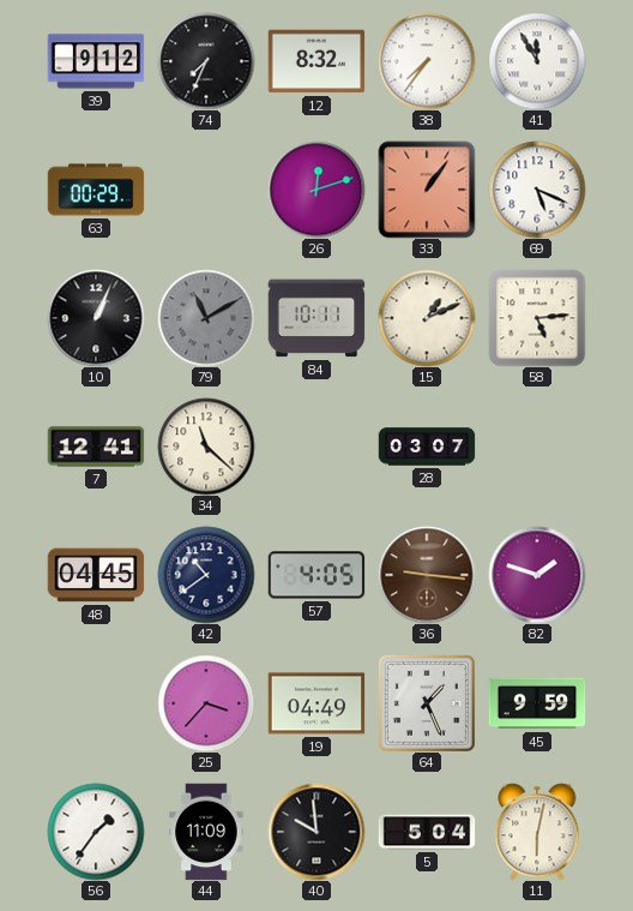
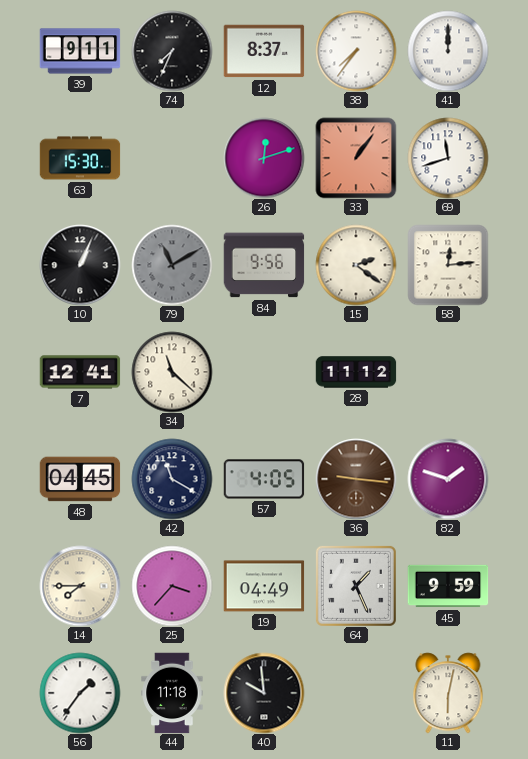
39: 9:12 -> 9:11 (80, 51)
12: 8:32 -> 8:37 (264, 51)
41: 11:55 -> 12:00 (448, 51)
63: 00:29 -> 15:30 (80, 158)
69: 5:19 -> 11:42 (448, 158)
84: 10:11 -> 9:56 (264, 265)
15: 1:11 -> 2:21 (356, 265)
58: 5:14 -> 12:14 (448, 265)
28: 03:07 -> 11:12 (356, 372)
42: 10:39 -> 11:20 (172, 479)
14: none -> 7:45 (80, 586)
44: 11:09 -> 11:18 (172, 693)
5: 5:04 -> none (427, 832)
